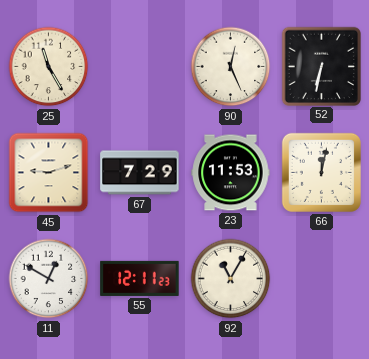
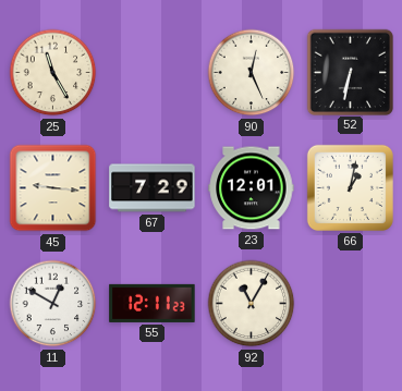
45: 9:12 -> 9:16 (53, 188)
23: 11:53 -> 12:01 (252, 188)
66: 12:02 -> 1:02 (350, 187)
